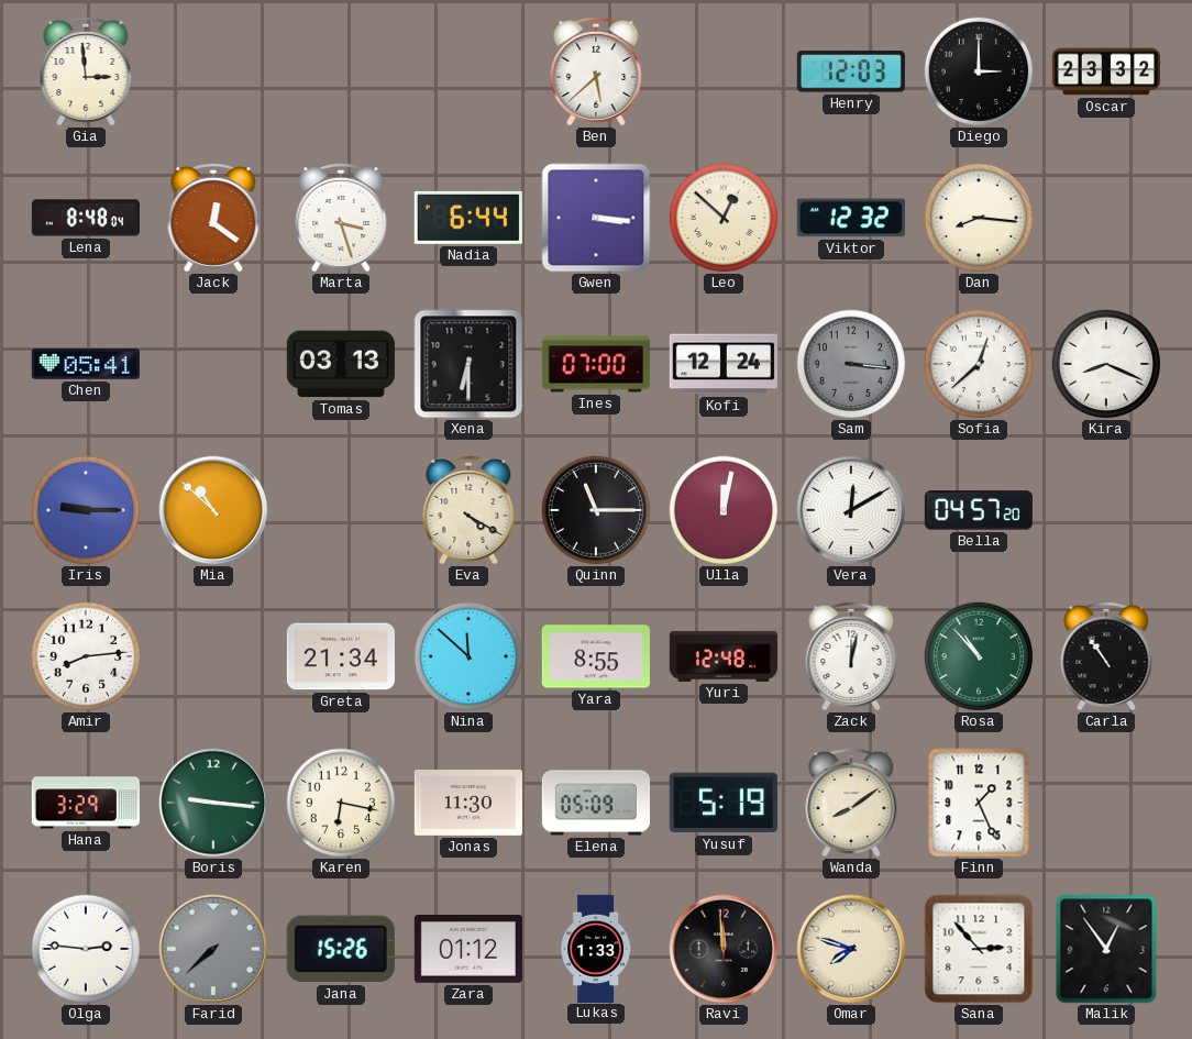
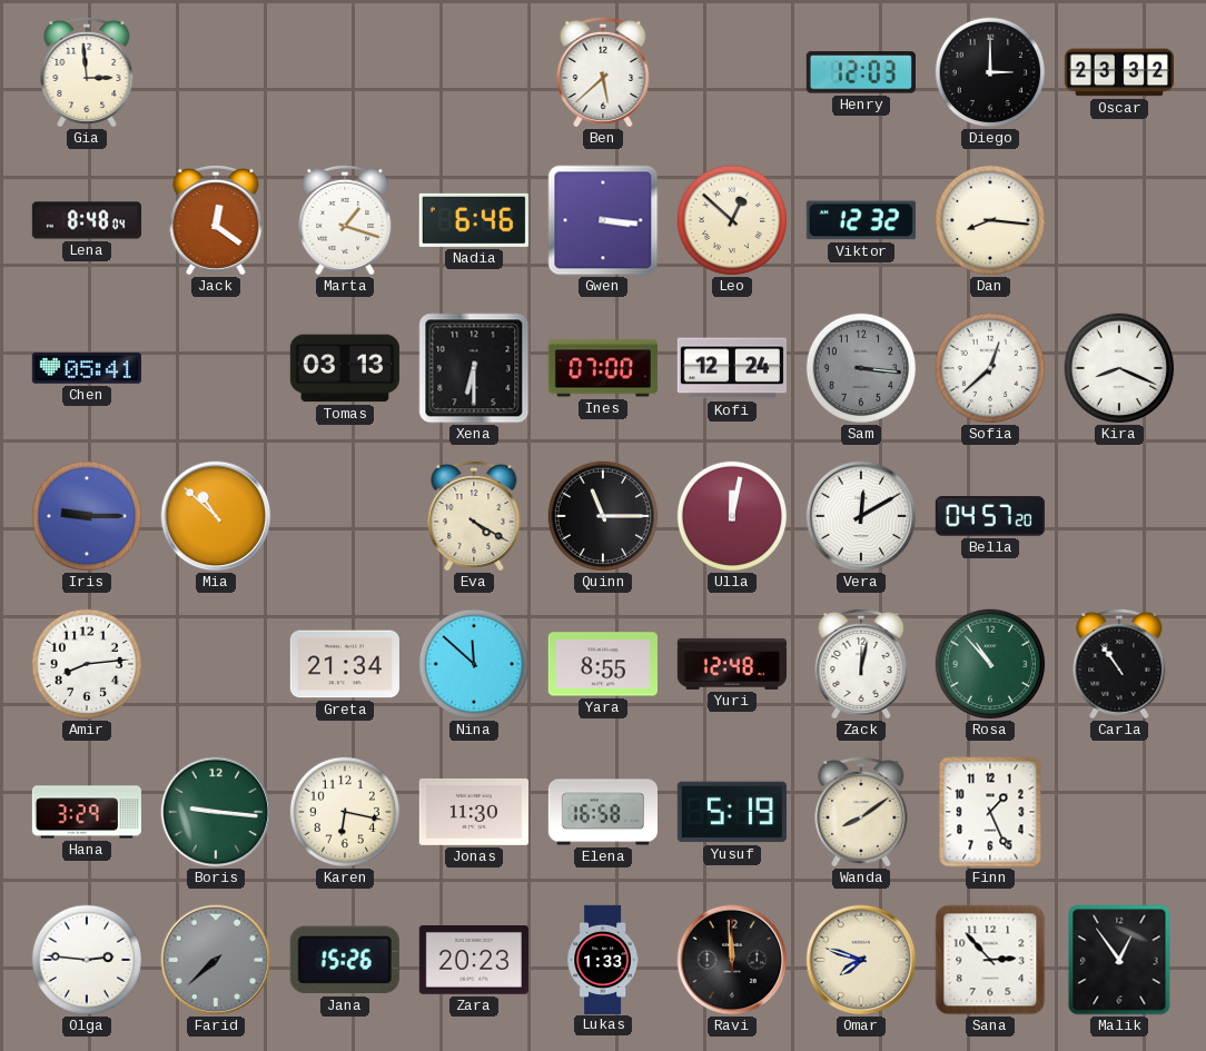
Marta: 3:27 -> 1:18 (345, 220)
Nadia: 6:44 -> 6:46 (474, 220)
Elena: 05:09 -> 16:58 (602, 812)
Zara: 01:12 -> 20:23 (474, 961)
